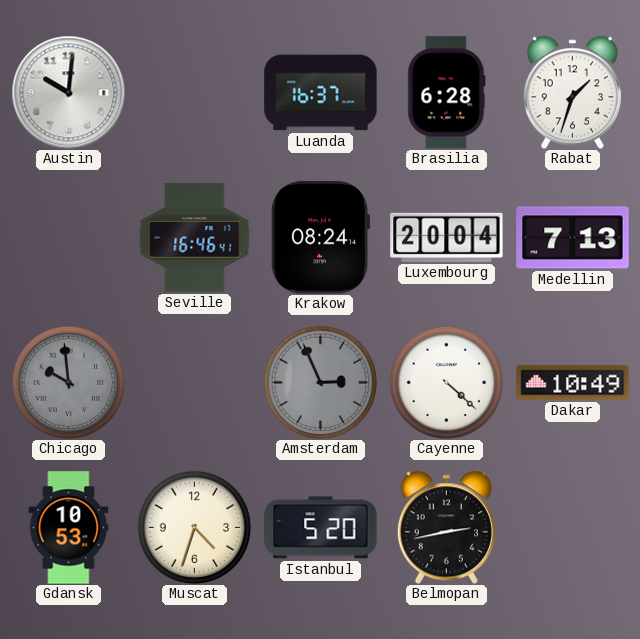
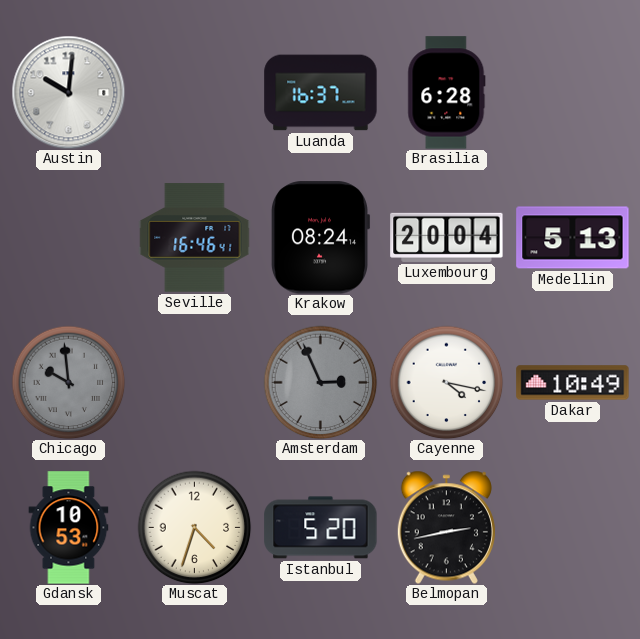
Rabat: 1:33 -> none (572, 92)
Medellin: 7:13 -> 5:13 (573, 238)
Cayenne: 4:22 -> 4:17 (446, 382)
